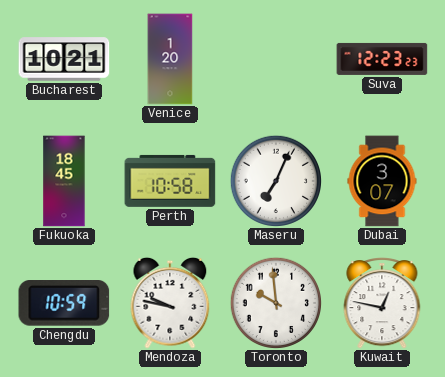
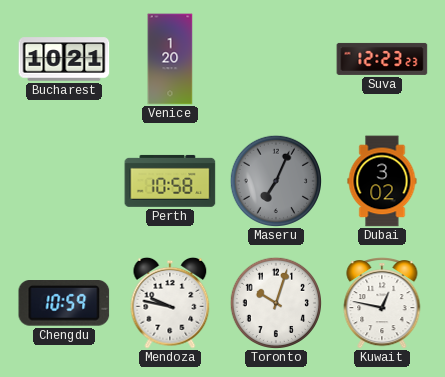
Fukuoka: 18:45 -> none (64, 181)
Maseru dial: white -> grey (275, 180)
Dubai: 3:07 -> 3:02 (382, 181)
Toronto: 9:59 -> 10:03 (275, 302)
